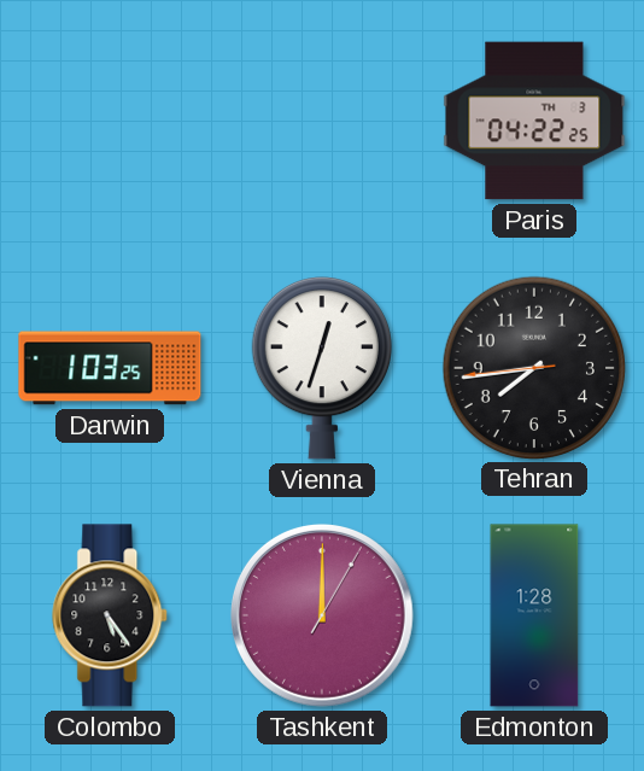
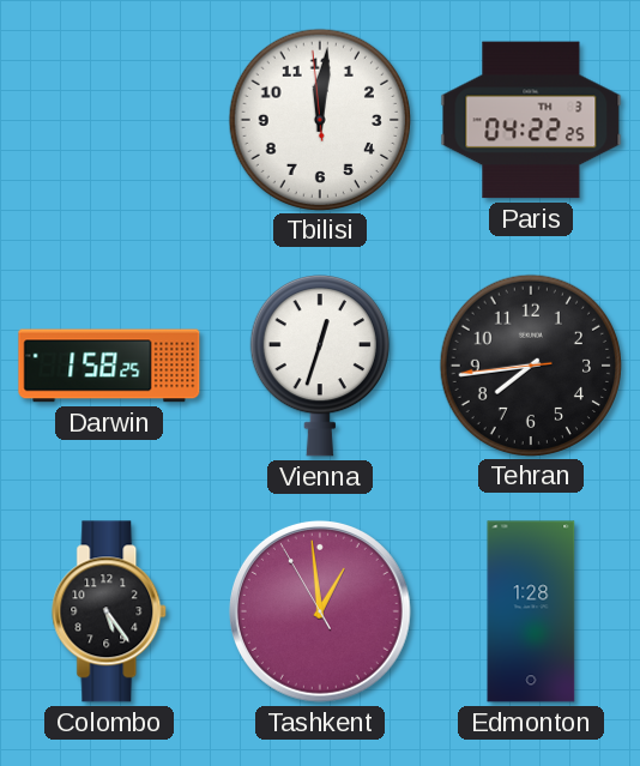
Tbilisi: none -> 12:00 (319, 119)
Darwin: 1:03 -> 1:58 (109, 366)
Tashkent: 12:00 -> 12:58 (320, 611)
